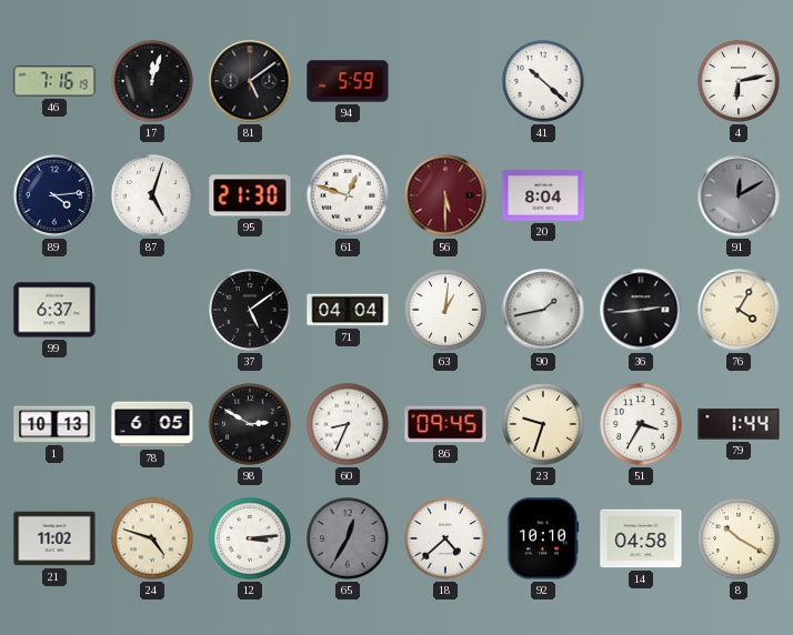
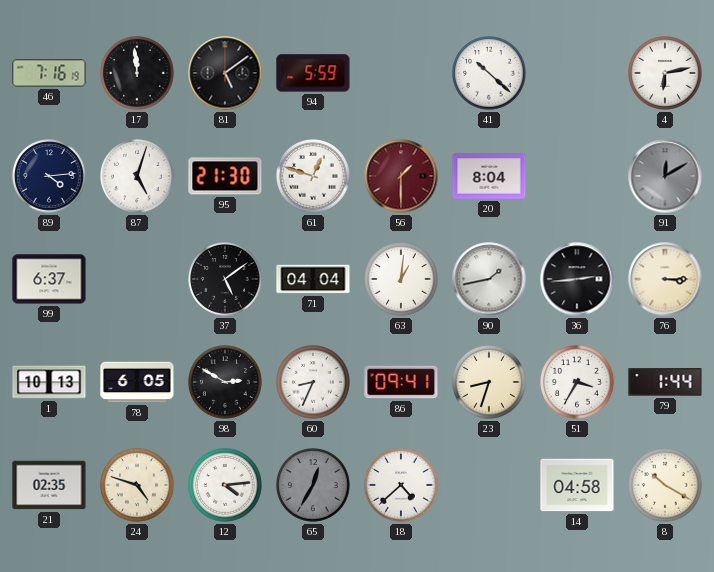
17: 12:03 -> 11:59 (137, 73)
56: 5:30 -> 1:30 (401, 176)
76: 4:05 -> 3:15 (665, 279)
86: 09:45 -> 09:41 (401, 382)
23: 9:33 -> 8:33 (489, 382)
21: 11:02 -> 02:35 (49, 485)
12: 3:14 -> 4:14 (225, 485)
92: 10:10 -> none (543, 538)
